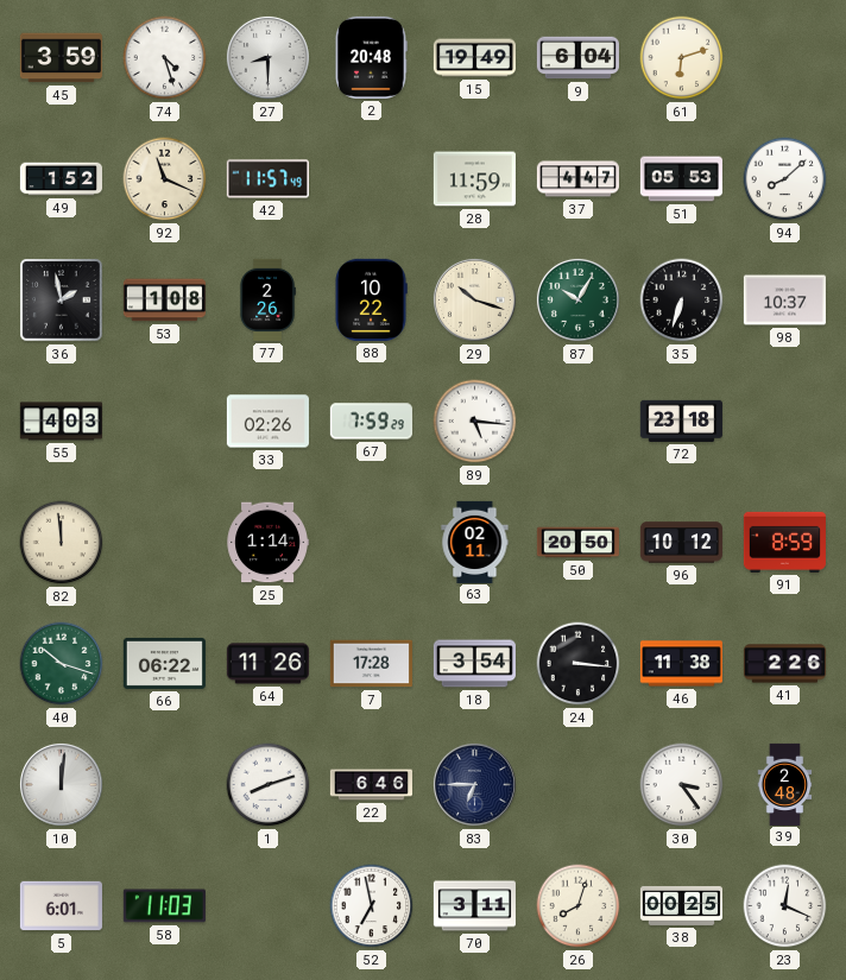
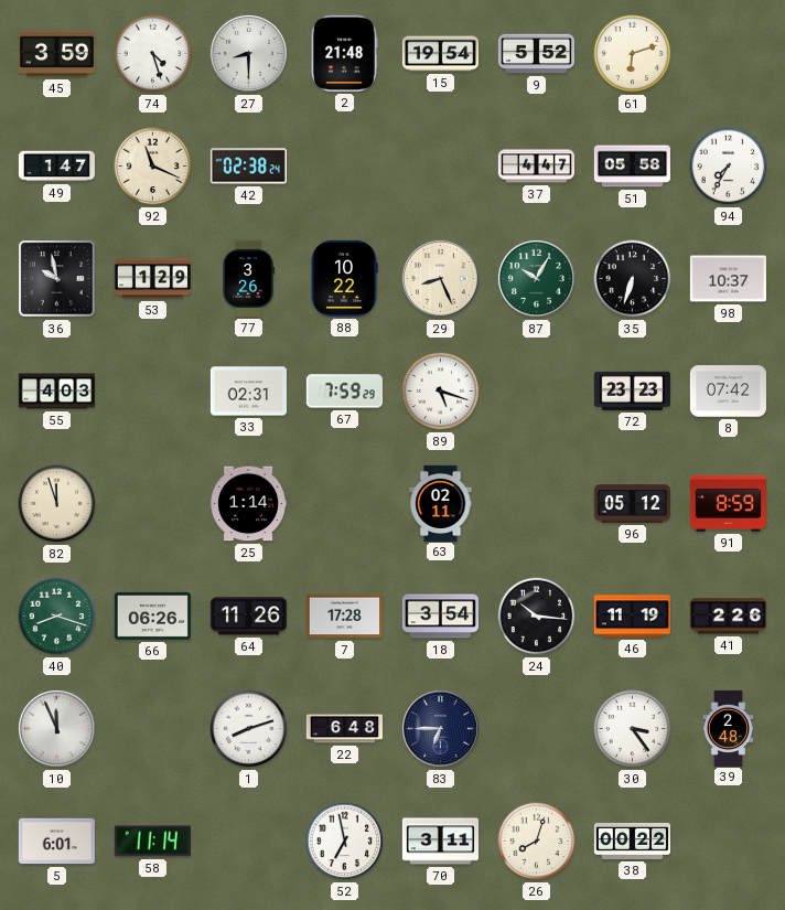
2: 20:48 -> 21:48 (344, 53)
15: 19:49 -> 19:54 (440, 54)
9: 6:04 -> 5:52 (536, 54)
49: 1:52 -> 1:47 (56, 167)
42: 11:57 -> 02:38 (248, 167)
28: 11:59 -> none (474, 179)
51: 05:53 -> 05:58 (632, 167)
94: 8:08 -> 7:35 (729, 167)
36: 1:58 -> 9:58 (57, 279)
53: 1:08 -> 1:29 (152, 279)
77: 2:26 -> 3:26 (248, 278)
29: 10:18 -> 8:26 (440, 278)
33: 02:26 -> 02:31 (248, 392)
89: 5:16 -> 5:18 (441, 392)
72: 23:18 -> 23:23 (632, 390)
8: none -> 07:42 (728, 392)
82: 11:59 -> 11:57 (57, 504)
50: 20:50 -> none (577, 543)
96: 10:12 -> 05:12 (632, 504)
40: 10:18 -> 8:18 (57, 617)
66: 06:22 -> 06:26 (152, 615)
24: 3:16 -> 10:16 (537, 617)
46: 11:38 -> 11:19 (632, 617)
10: 12:01 -> 11:56 (56, 728)
22: 6:46 -> 6:48 (344, 729)
58: 11:03 -> 11:14 (152, 842)
38: 00:25 -> 00:22 (632, 841)
23: 12:19 -> none (785, 906)
